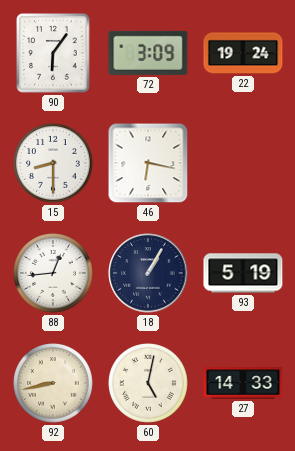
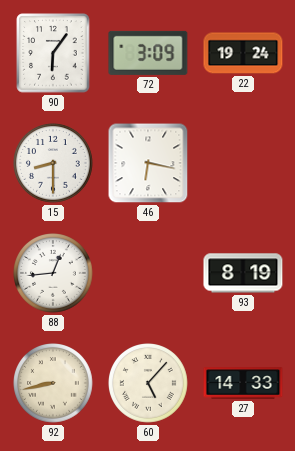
18: 1:05 -> none (148, 273)
93: 5:19 -> 8:19 (243, 273)
60: 5:02 -> 5:07 (149, 384)
